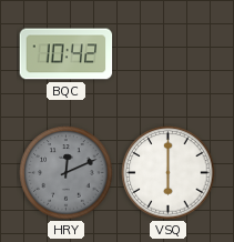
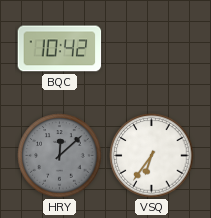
HRY: 12:11 -> 12:08 (60, 156)
VSQ: 6:00 -> 6:36 (152, 156)
